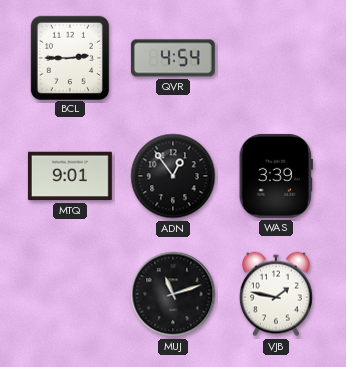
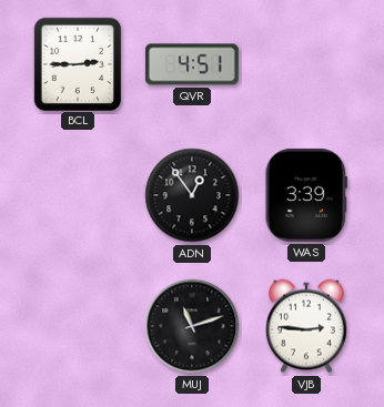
QVR: 4:54 -> 4:51 (192, 64)
MTQ: 9:01 -> none (70, 176)
VJB: 1:47 -> 2:46 (306, 326)
